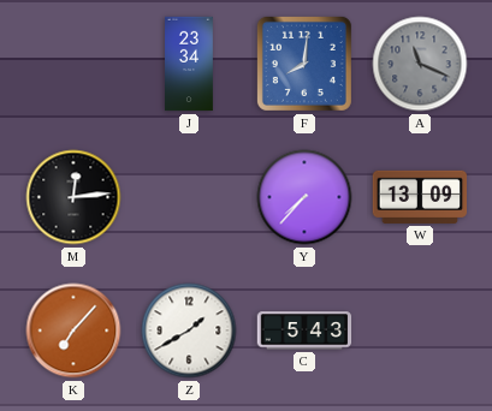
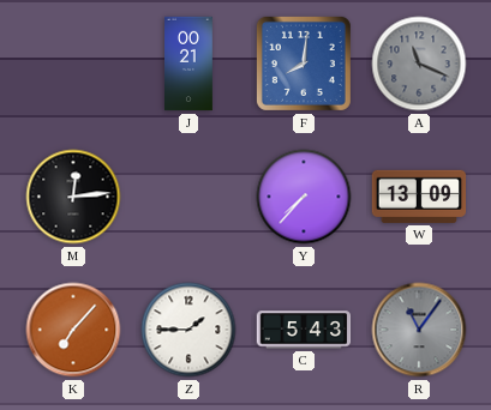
J: 23:34 -> 00:21 (190, 64)
Z: 1:40 -> 1:45 (188, 330)
R: none -> 11:06 (419, 330)
